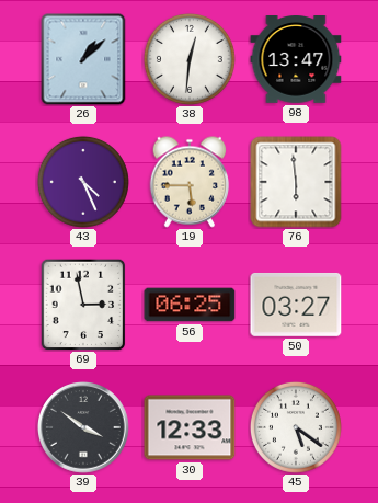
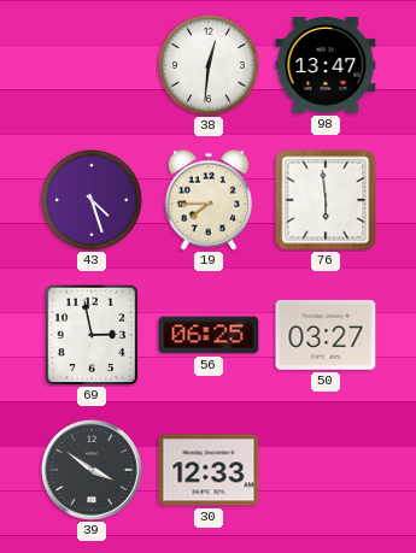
26: 1:08 -> none (83, 59)
43: 4:26 -> 4:27 (92, 200)
19: 5:45 -> 7:45 (209, 200)
45: 5:21 -> none (296, 427)
